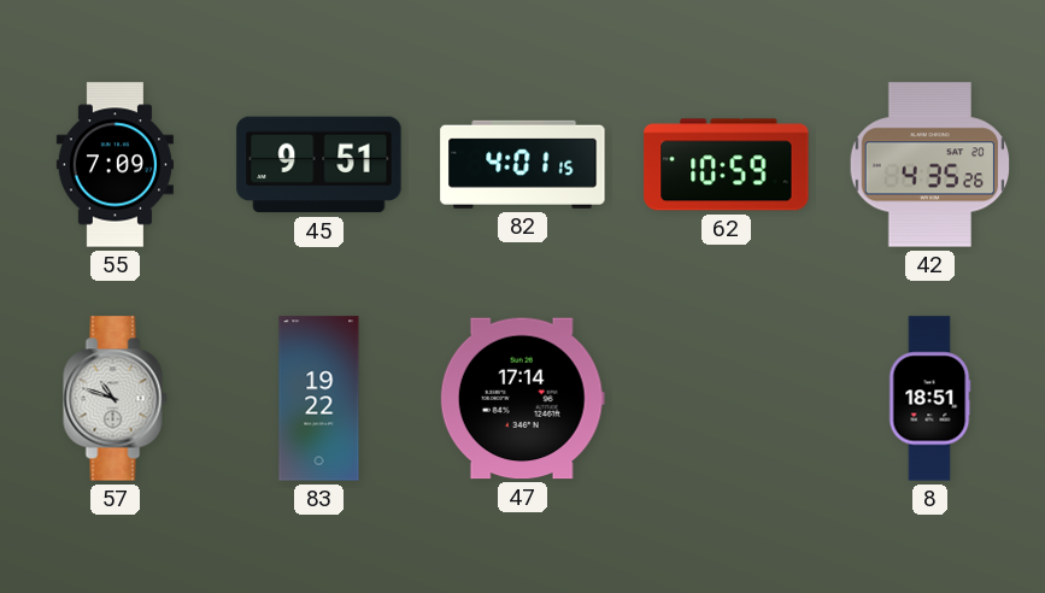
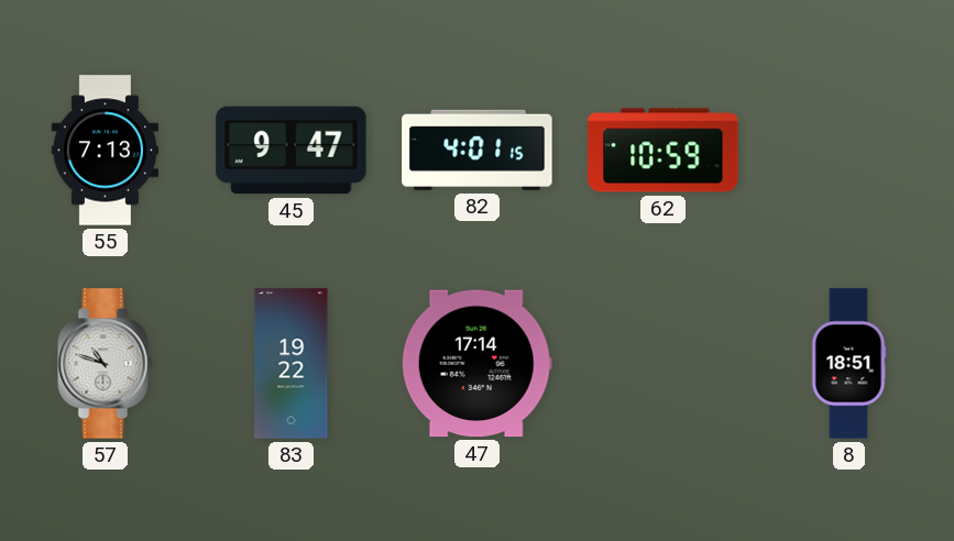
55: 7:09 -> 7:13 (105, 151)
45: 9:51 -> 9:47 (292, 151)
42: 4:35 -> none (930, 165)
